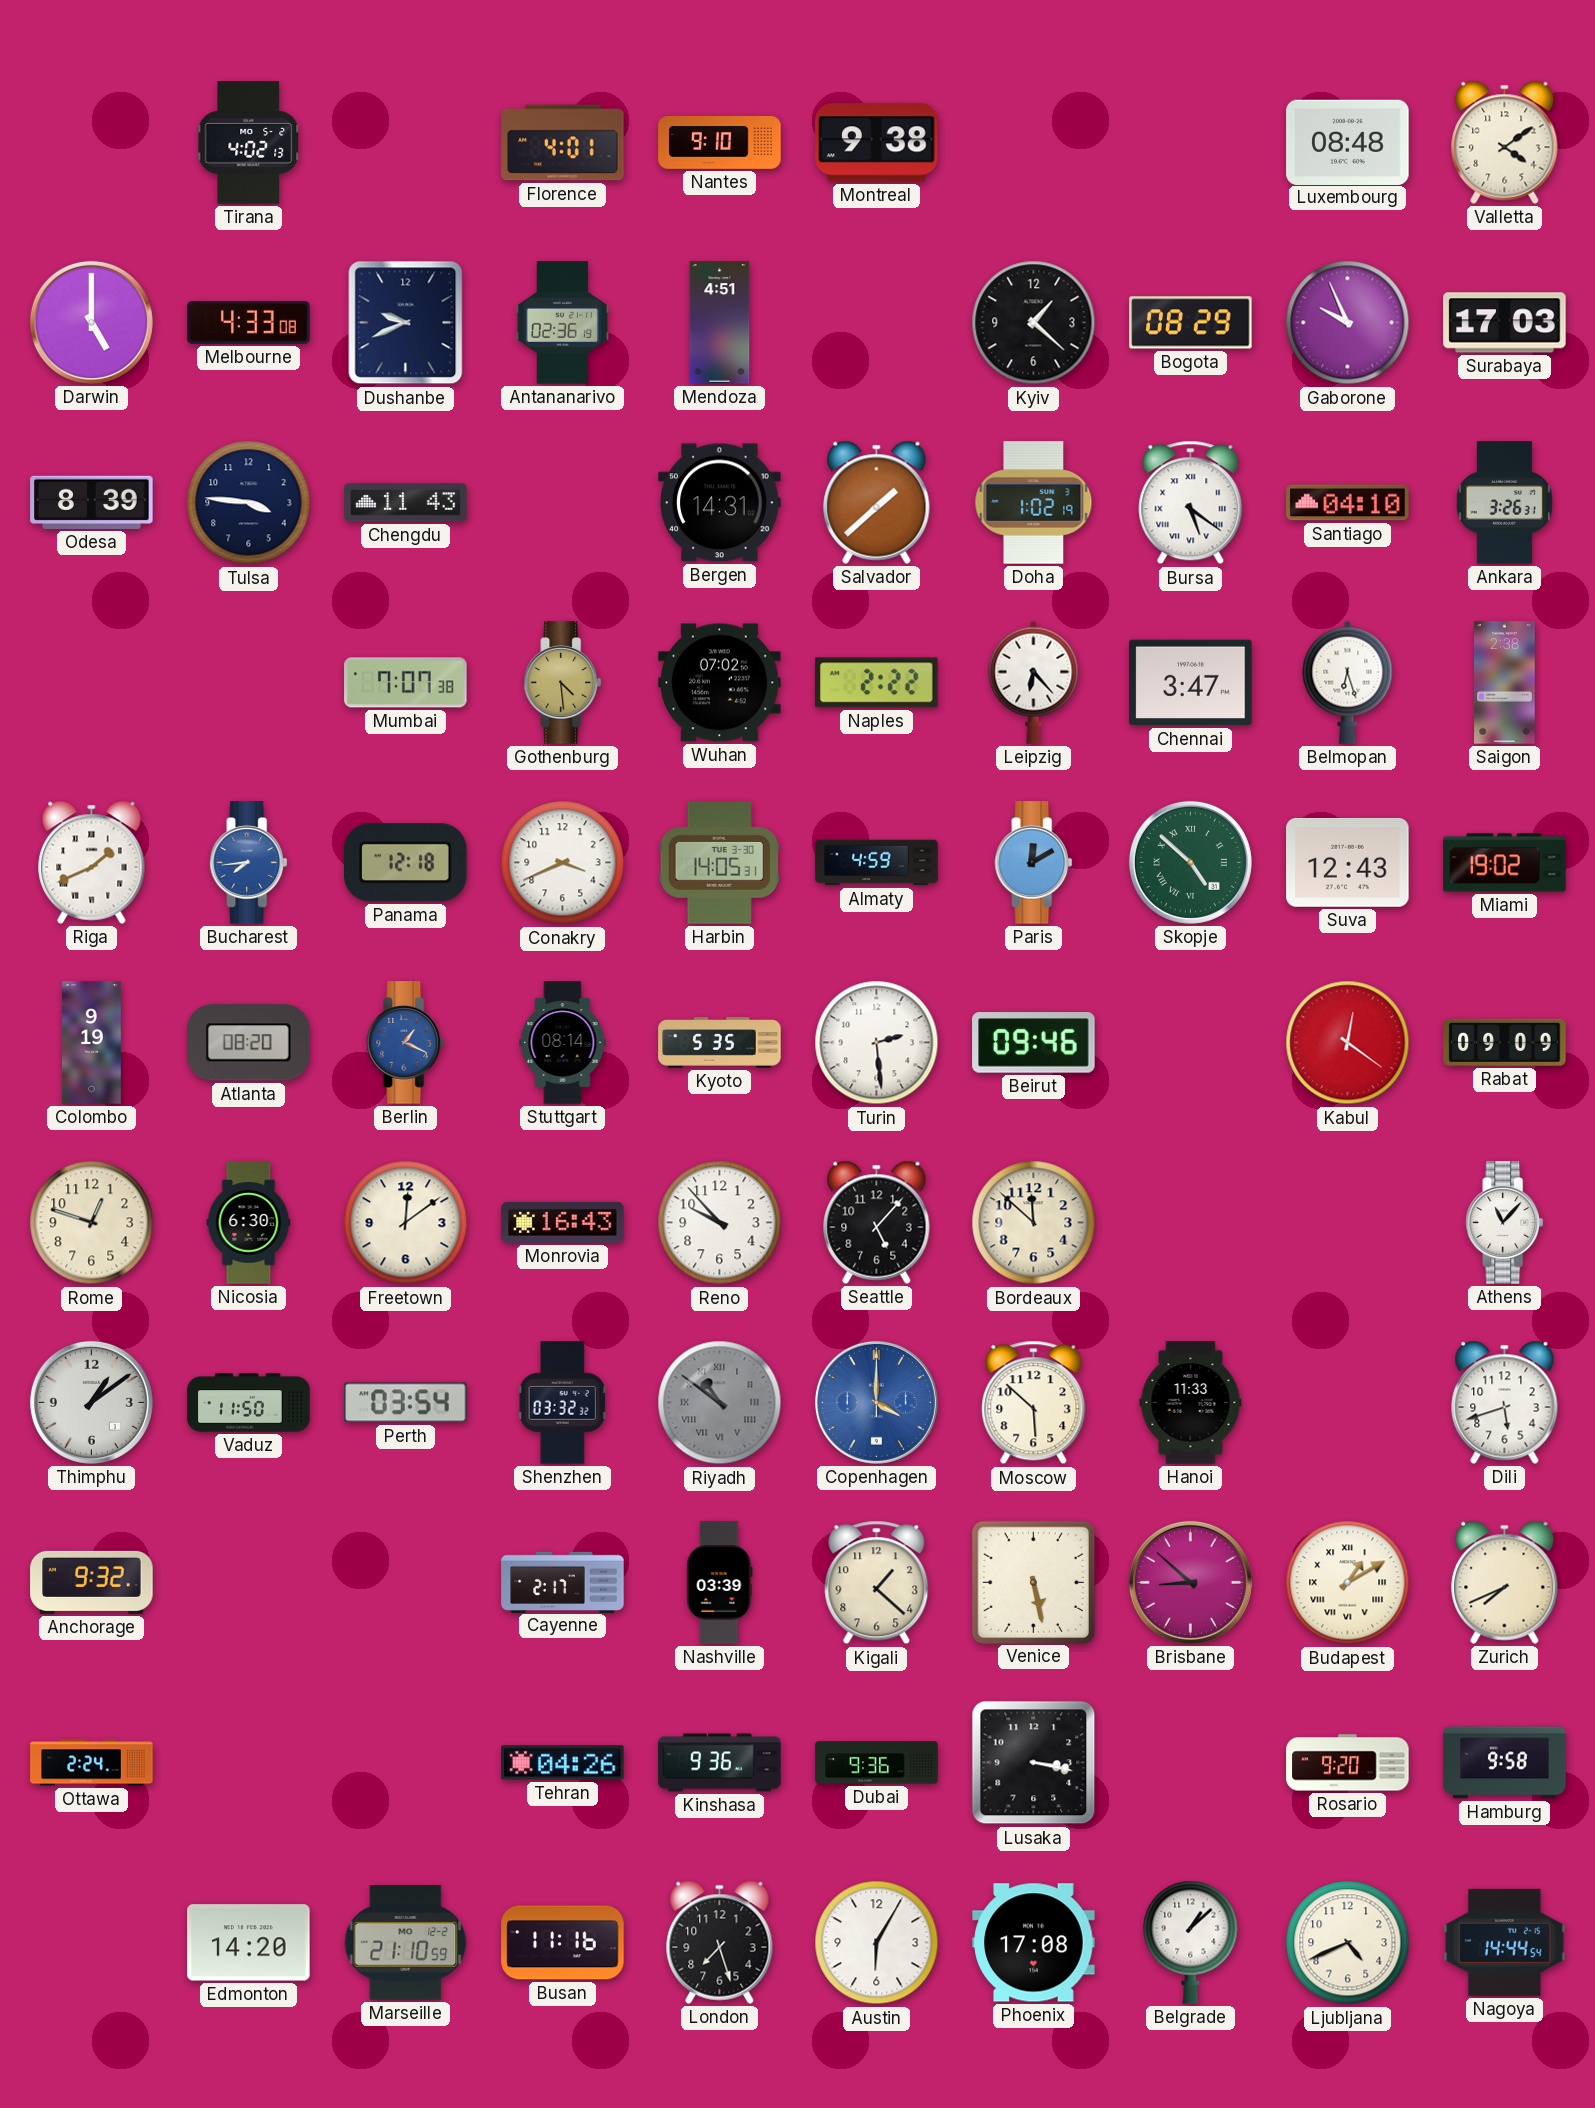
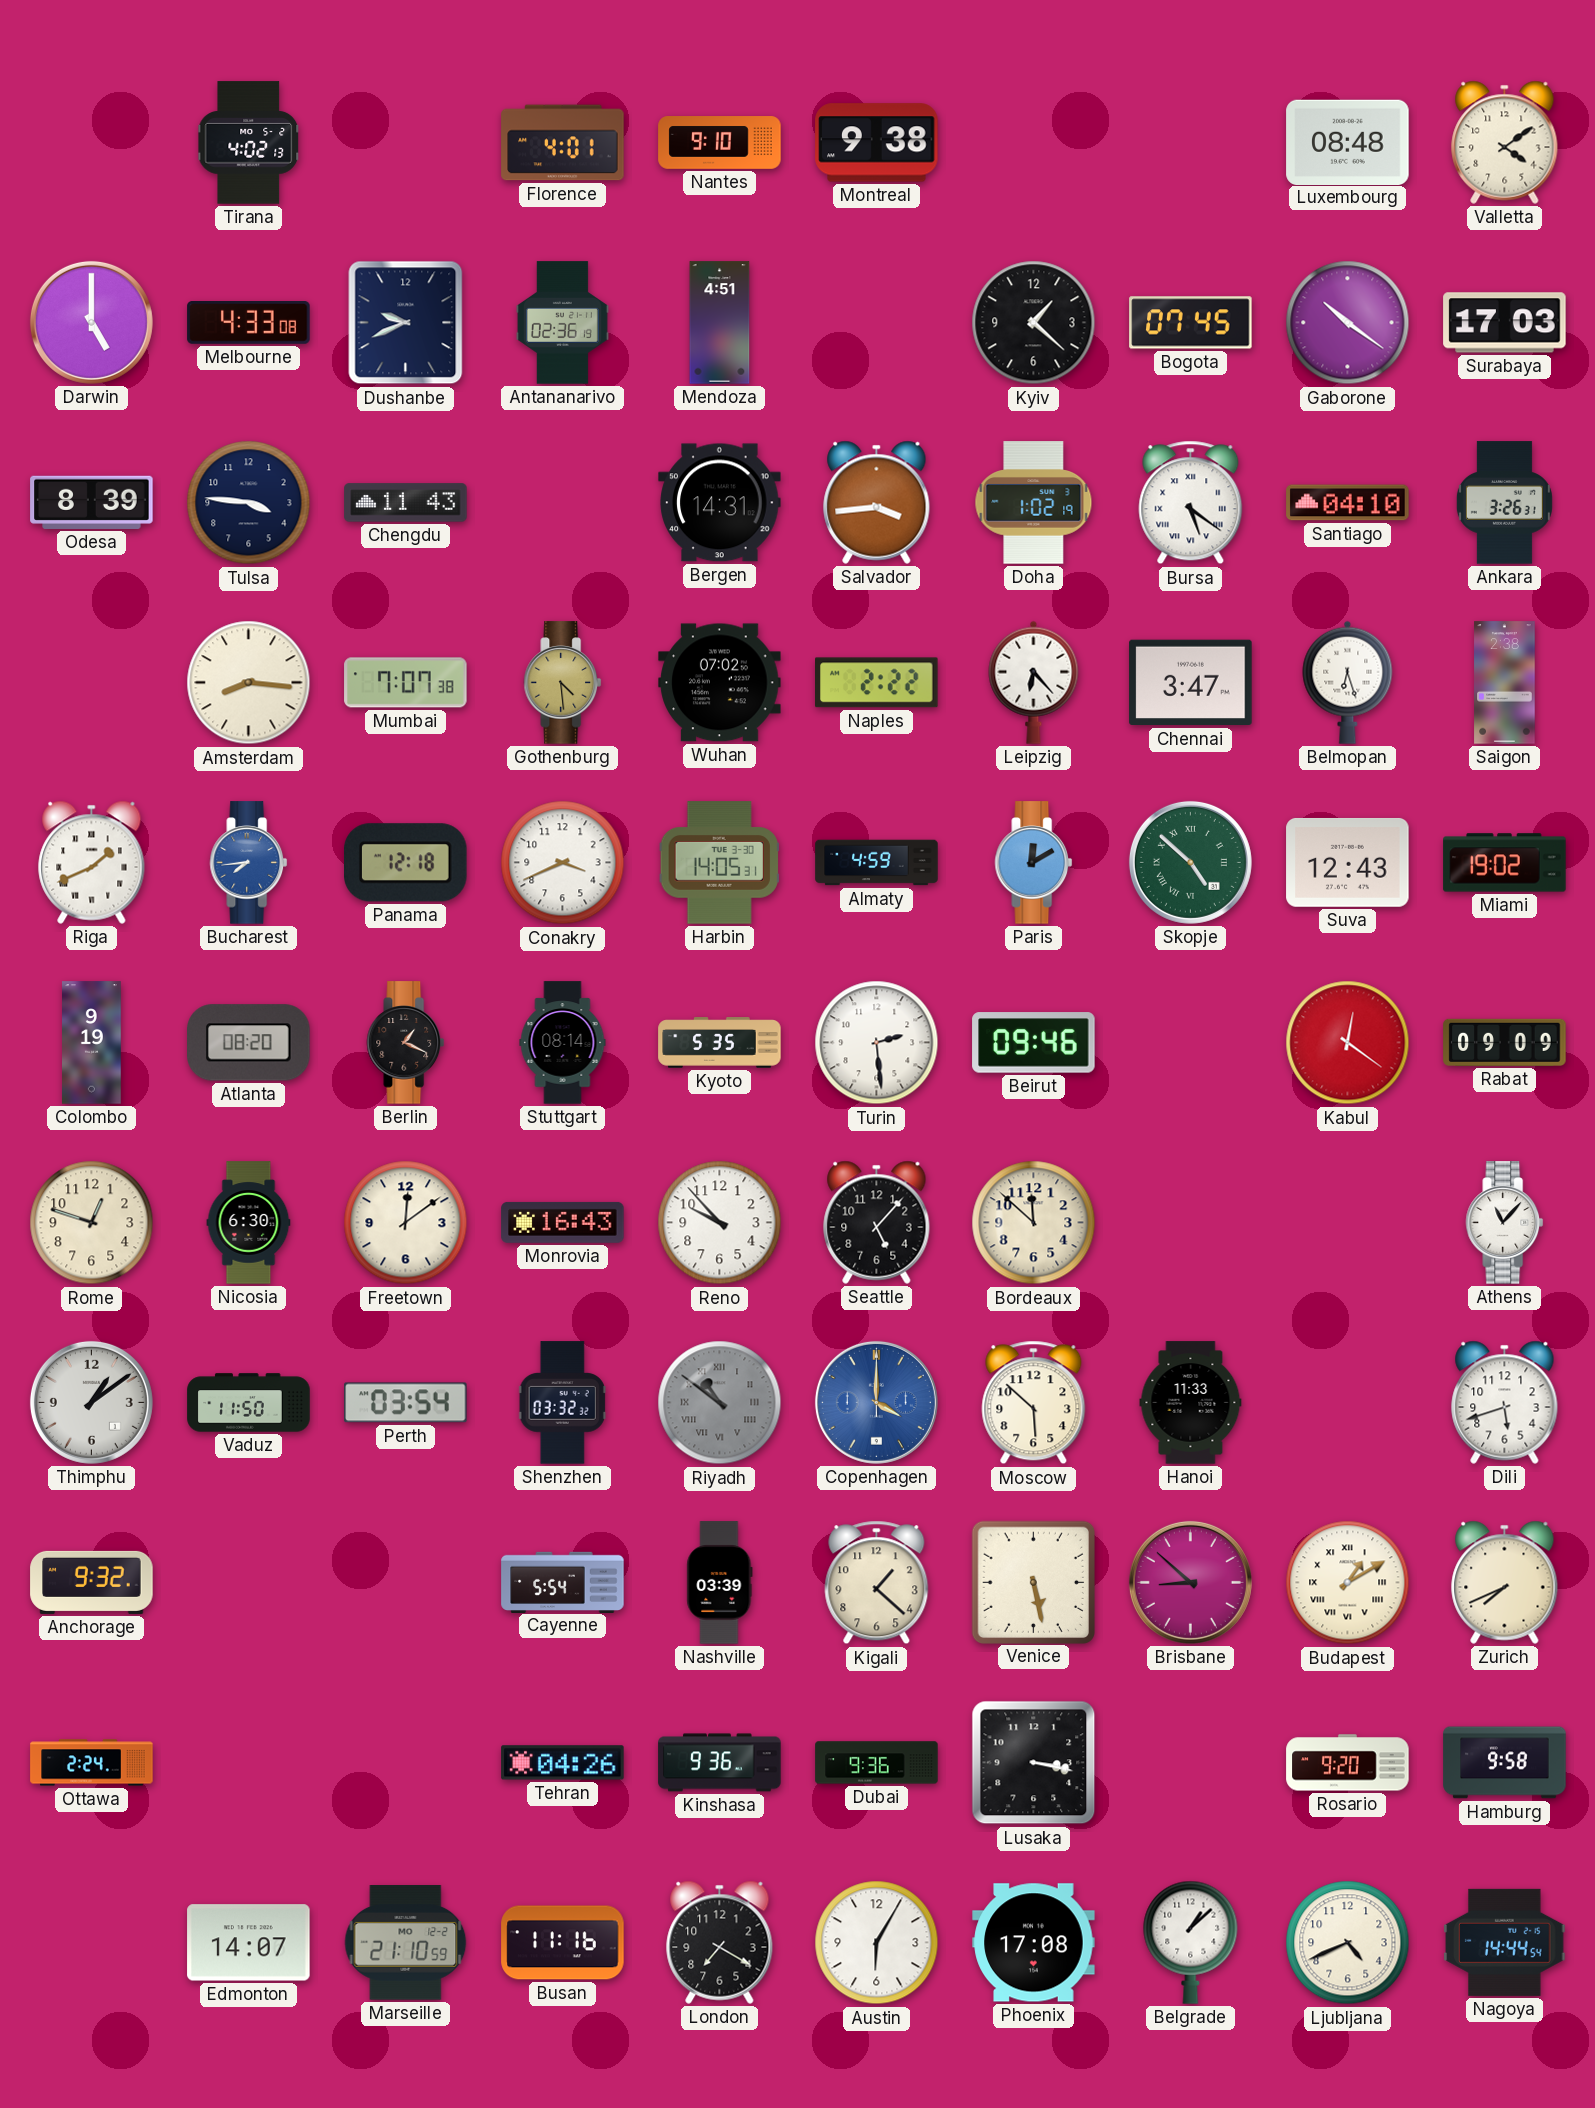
Bogota: 08:29 -> 07:45 (1191, 323)
Gaborone: 9:56 -> 10:21 (1348, 323)
Salvador: 1:38 -> 3:44 (877, 502)
Amsterdam: none -> 8:16 (249, 683)
Berlin dial: blue -> black (406, 1043)
Cayenne: 2:17 -> 5:54 (563, 1582)
Edmonton: 14:20 -> 14:07 (249, 1943)
London: 7:27 -> 7:20 (720, 1942)
